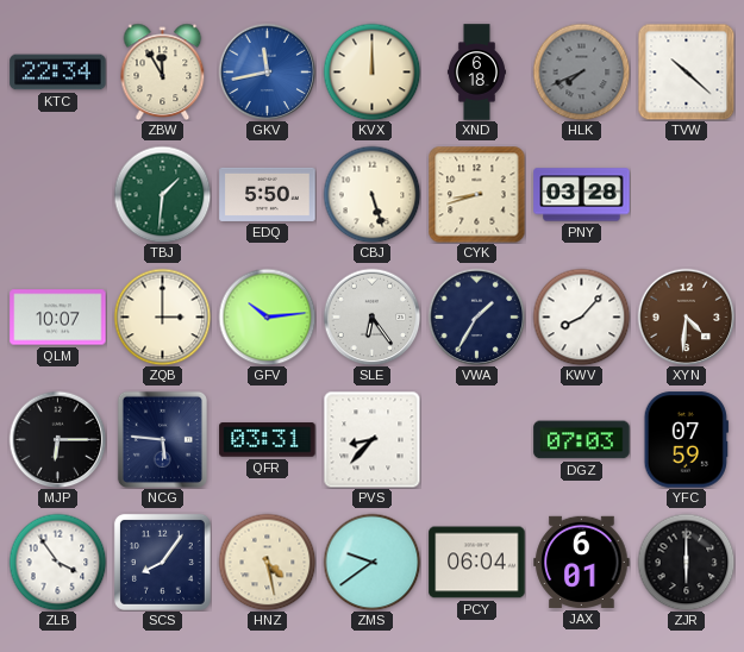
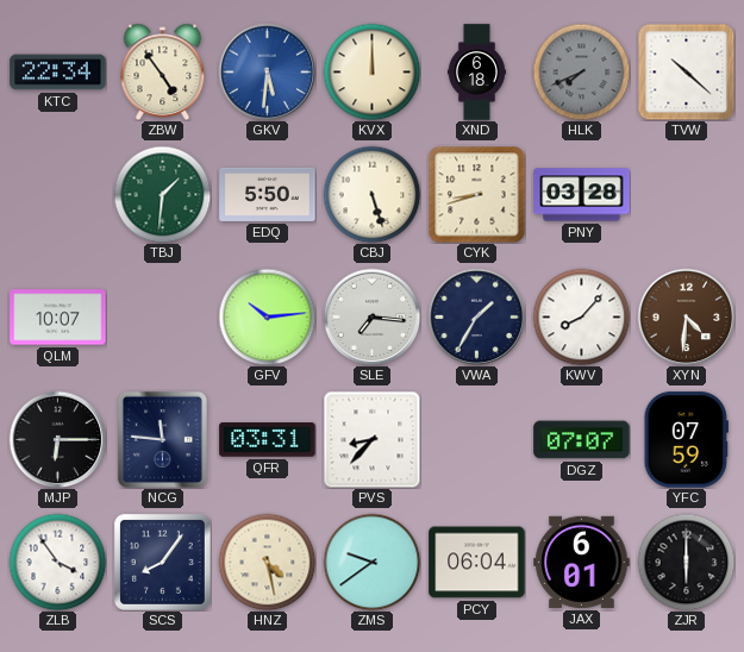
ZBW: 11:55 -> 4:54 (163, 71)
GKV: 11:43 -> 5:31 (267, 71)
ZQB: 3:00 -> none (162, 316)
SLE: 6:24 -> 7:16 (371, 316)
NCG: 5:46 -> 11:46 (162, 439)
DGZ: 07:03 -> 07:07 (582, 440)
